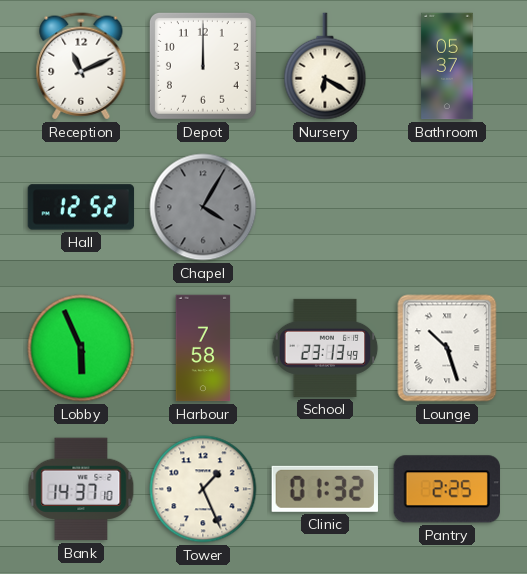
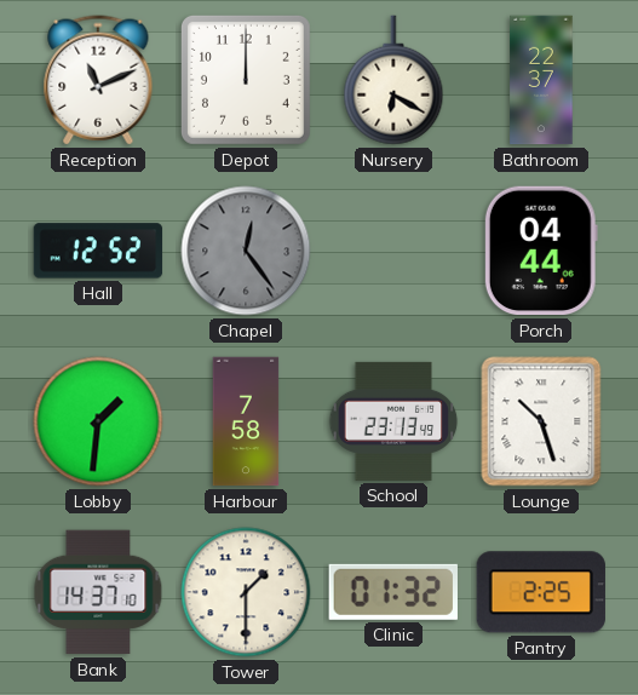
Bathroom: 05:37 -> 22:37 (541, 80)
Chapel: 4:05 -> 12:24 (246, 251)
Porch: none -> 04:44 (541, 251)
Lobby: 5:56 -> 1:31 (98, 421)
Tower: 1:26 -> 1:30 (246, 592)
